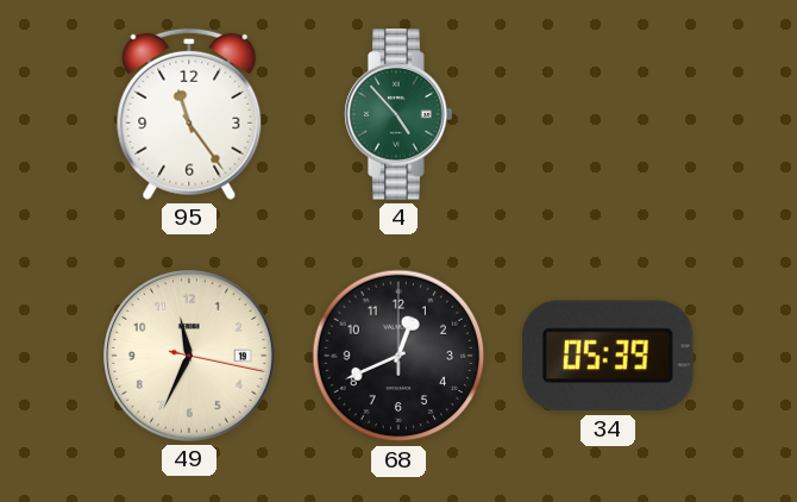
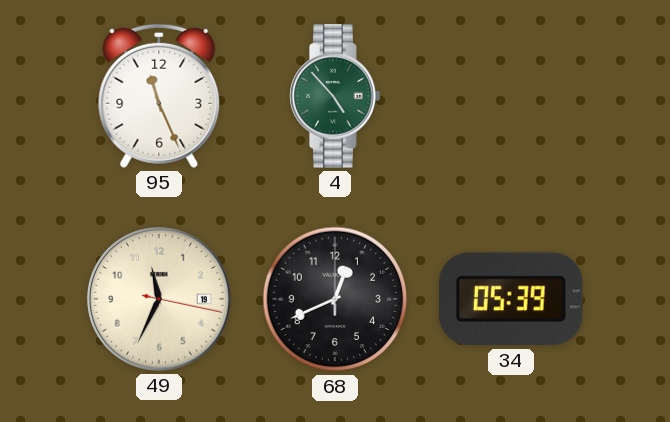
95: 11:24 -> 11:26 (159, 96)
